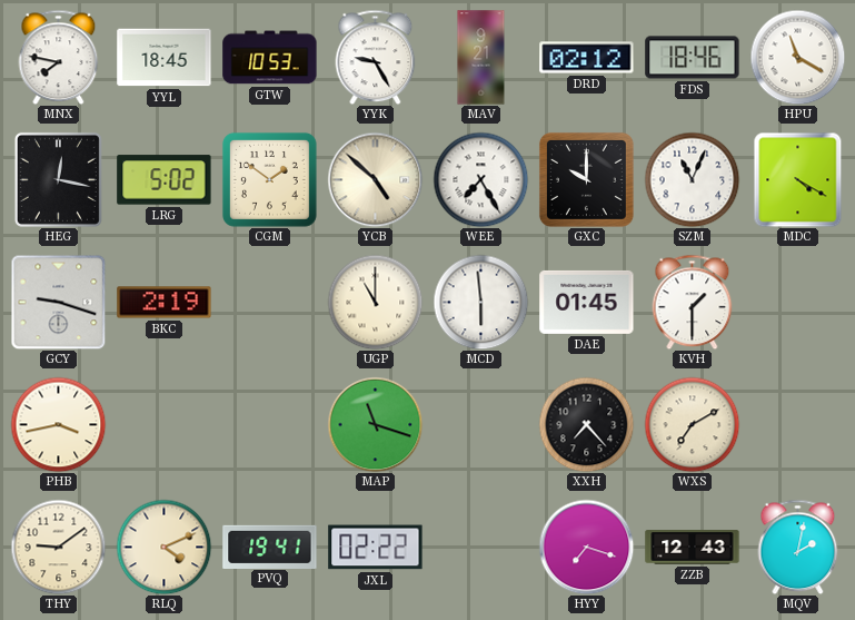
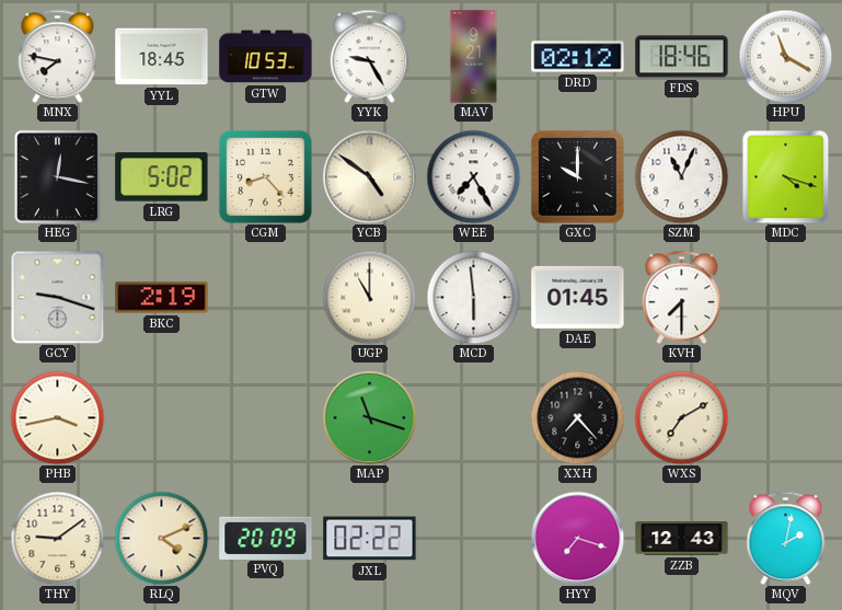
CGM: 1:51 -> 8:23 (265, 176)
YCB: 4:52 -> 4:51 (369, 176)
MDC: 4:20 -> 4:18 (786, 176)
KVH: 1:30 -> 7:30 (682, 297)
PVQ: 19:41 -> 20:09 (266, 538)
